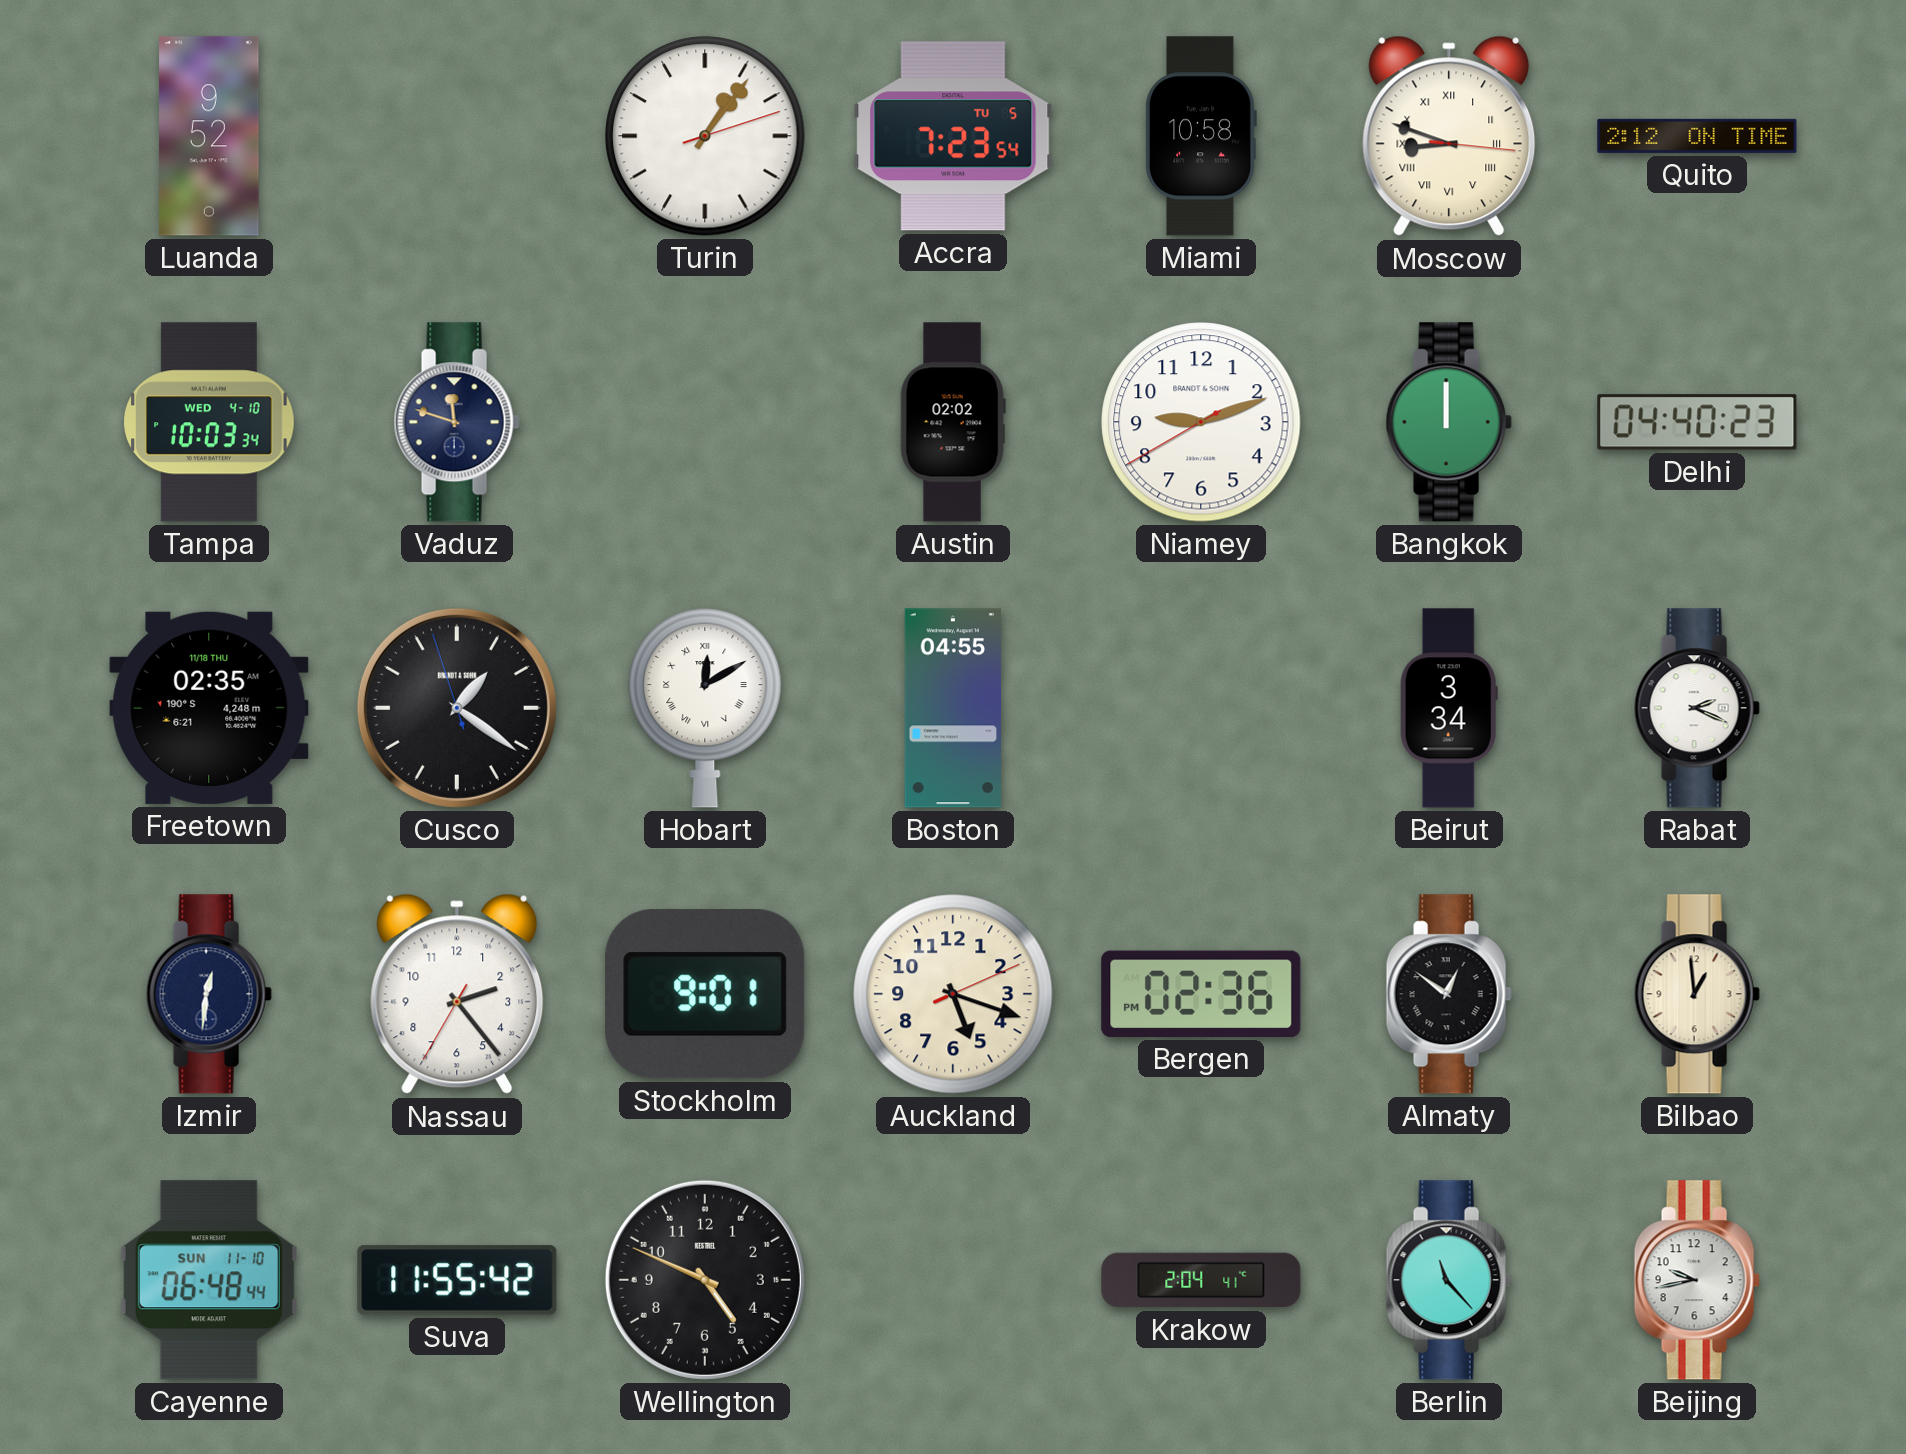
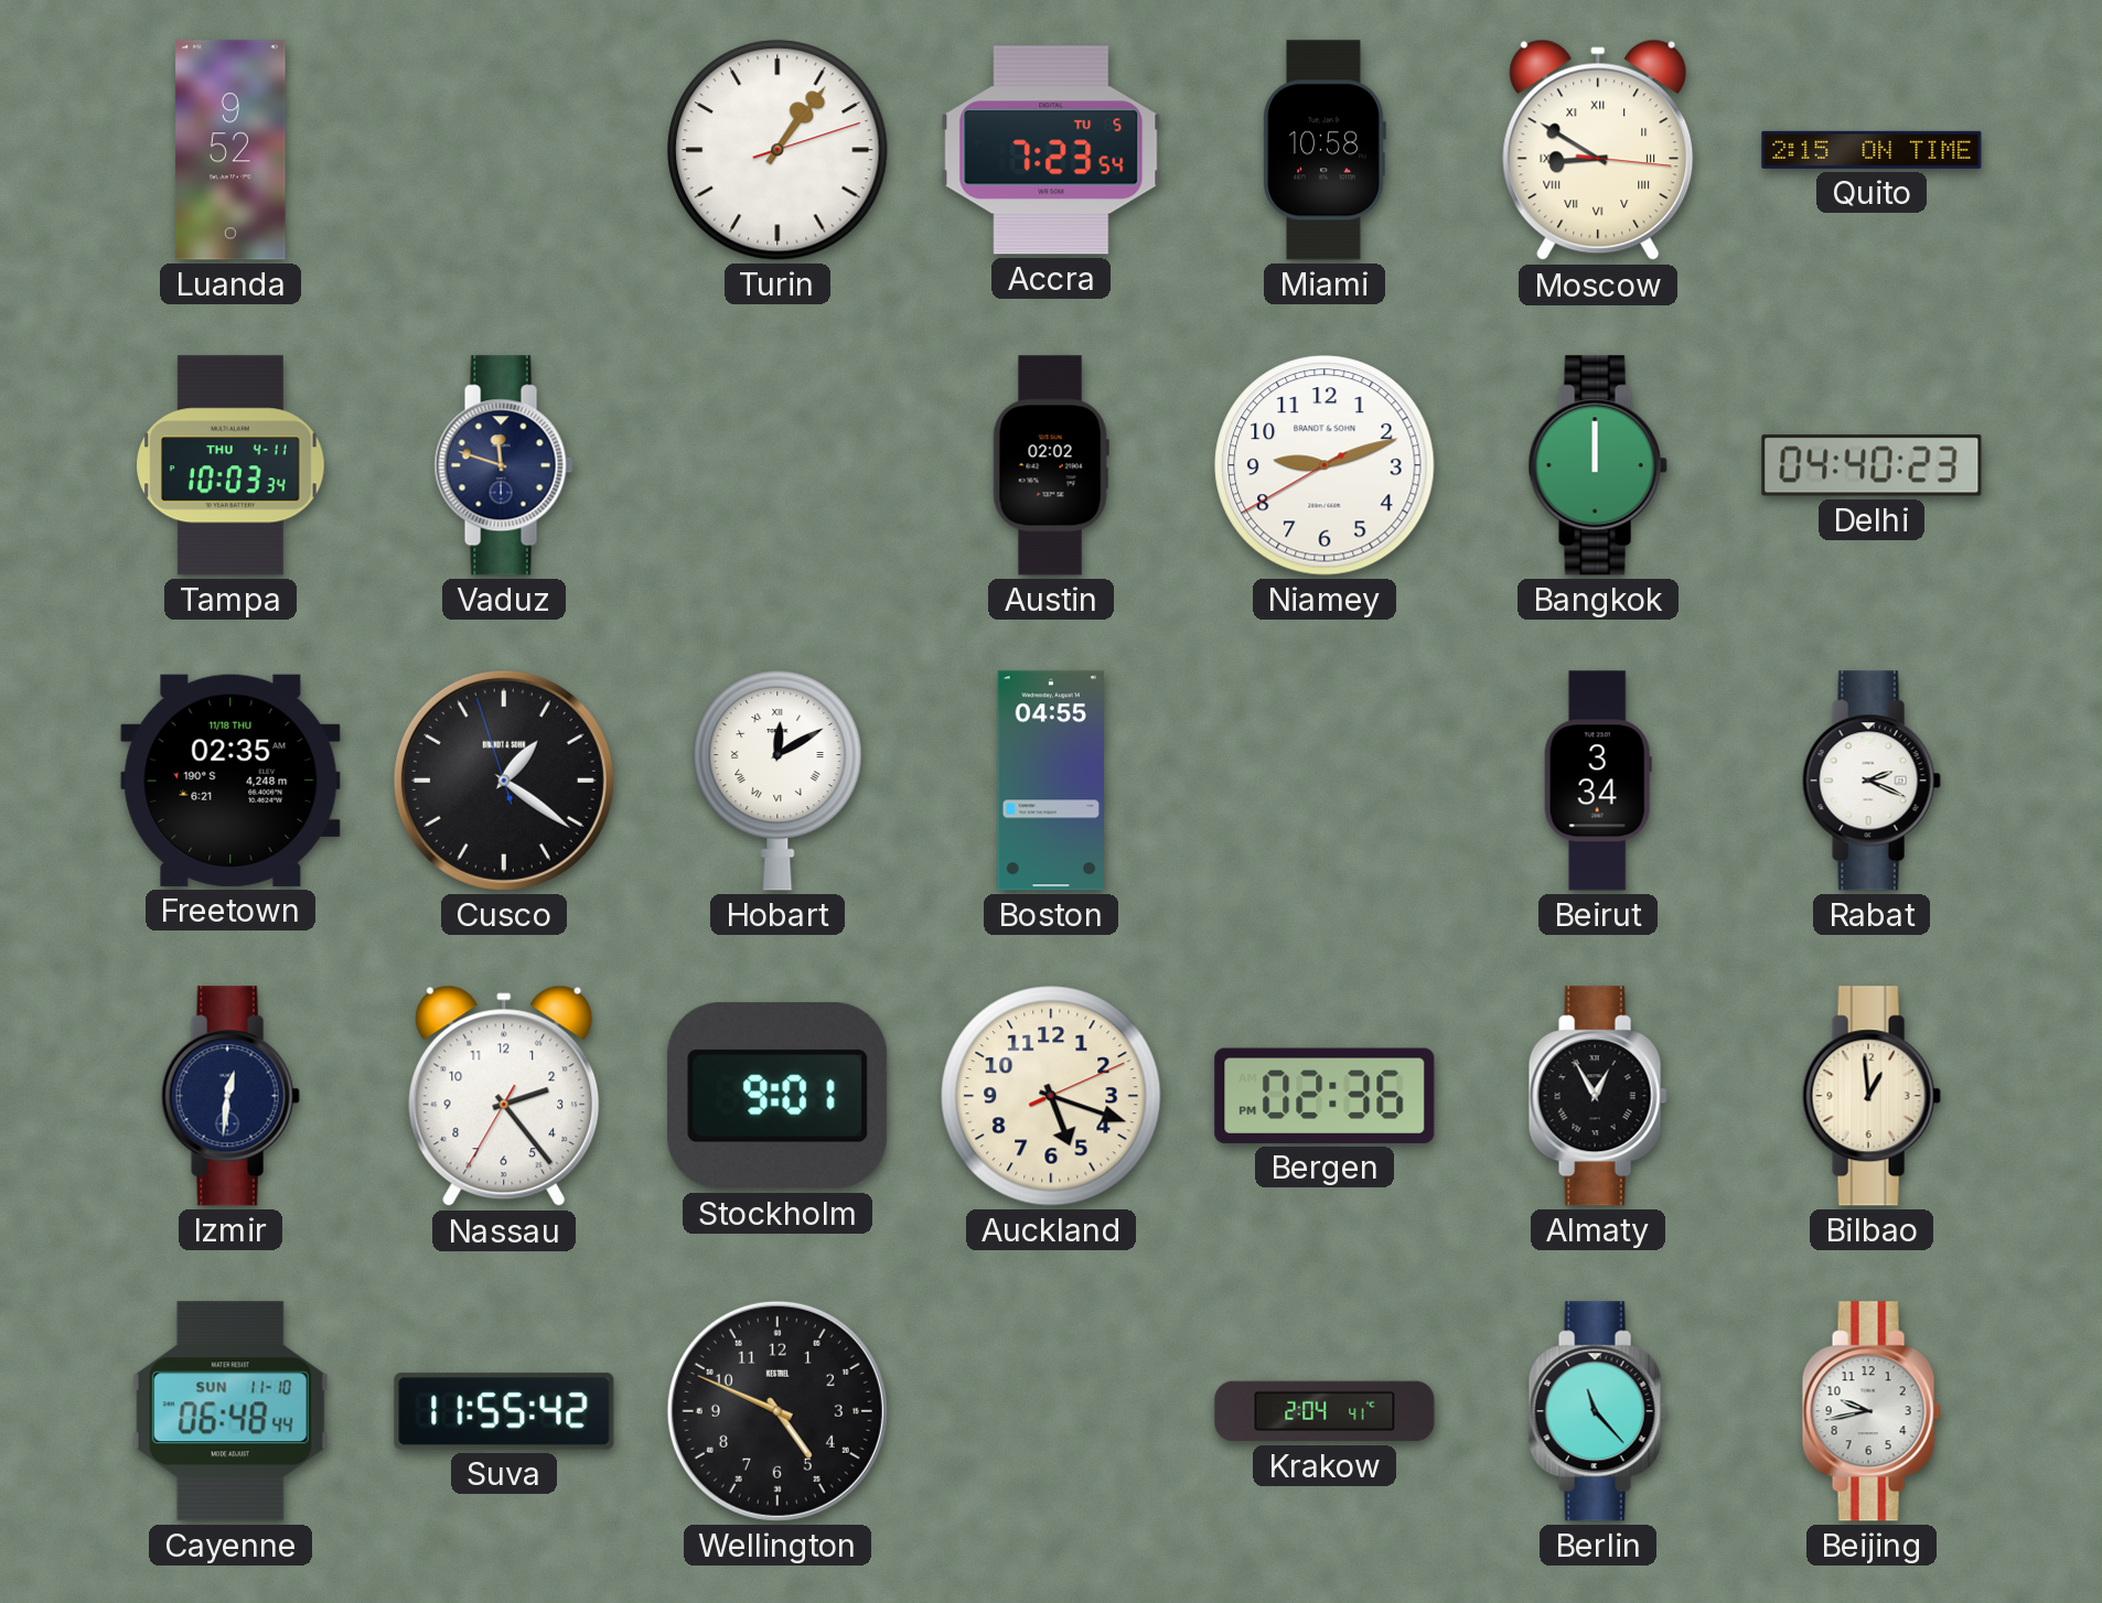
Moscow: 8:48 -> 8:50 (1598, 150)
Quito: 2:12 -> 2:15 (1872, 150)
Tampa date: WED 4-10 -> THU 4-11 (230, 465)
Almaty: 12:51 -> 12:55 (1598, 1096)
